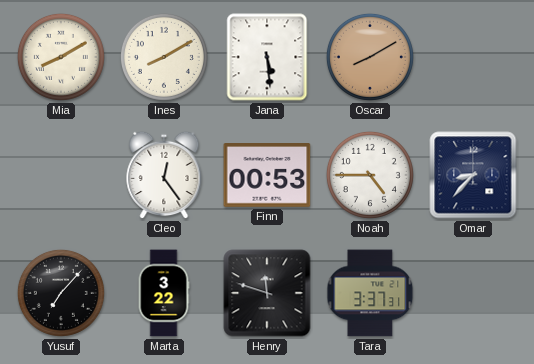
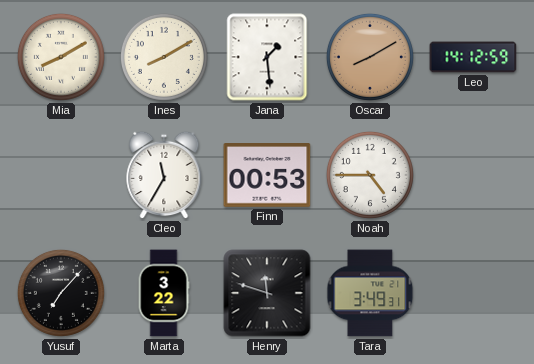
Jana: 5:29 -> 1:29 (267, 57)
Leo: none -> 14:12 (473, 57)
Cleo: 12:24 -> 11:35 (164, 175)
Omar: 8:37 -> none (473, 175)
Tara: 3:37 -> 3:49 (370, 293)
